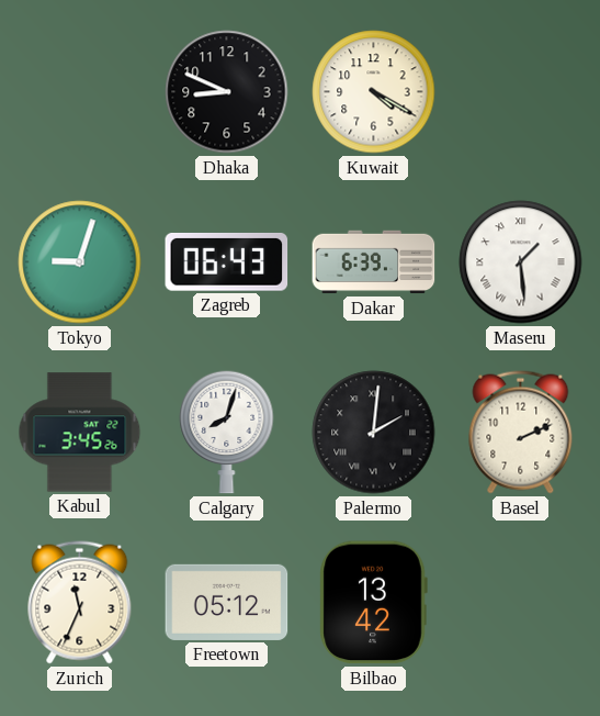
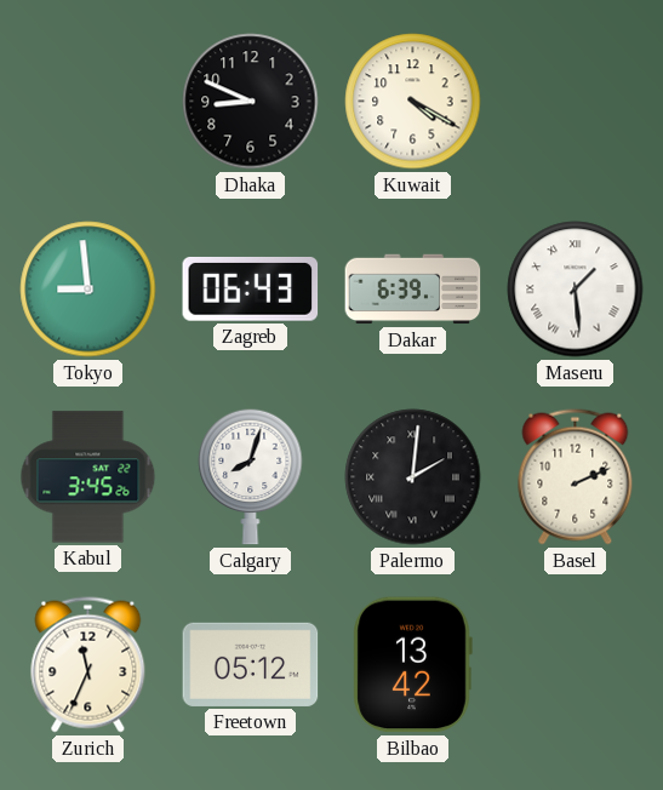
Tokyo: 9:03 -> 8:59 (88, 290)
